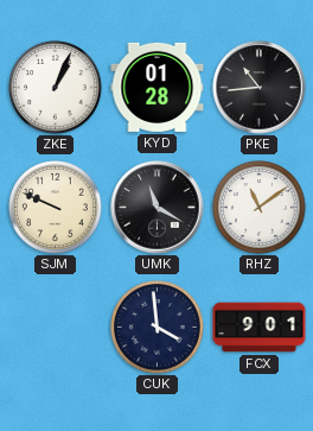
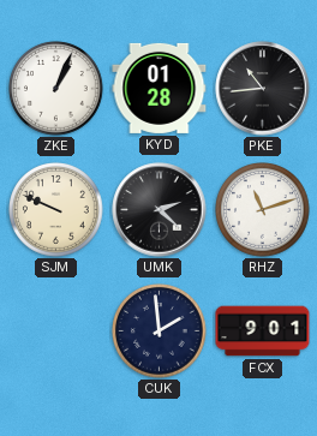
UMK: 11:20 -> 2:22 (160, 210)
RHZ: 11:09 -> 11:12 (263, 210)
CUK: 3:59 -> 1:59 (160, 332)
